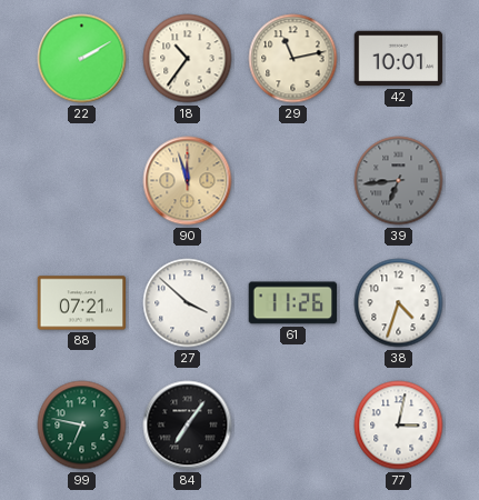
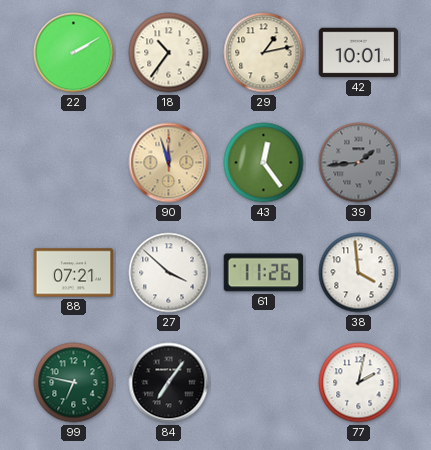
29: 11:13 -> 1:13 (264, 53)
43: none -> 12:24 (264, 163)
39: 6:44 -> 1:44 (359, 163)
38: 4:33 -> 3:59 (359, 273)
77: 3:02 -> 2:02 (359, 383)
